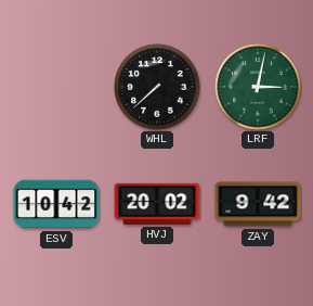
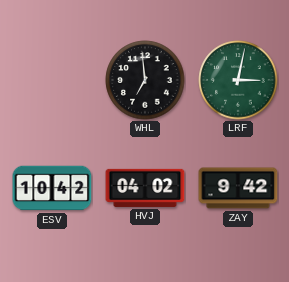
WHL: 7:38 -> 6:59 (145, 80)
HVJ: 20:02 -> 04:02 (145, 188)
